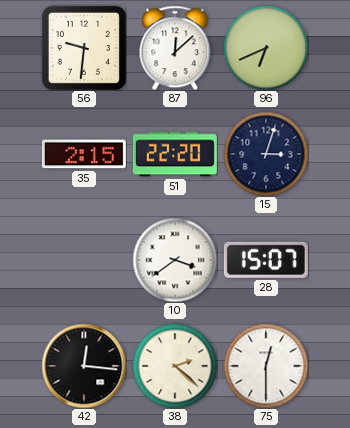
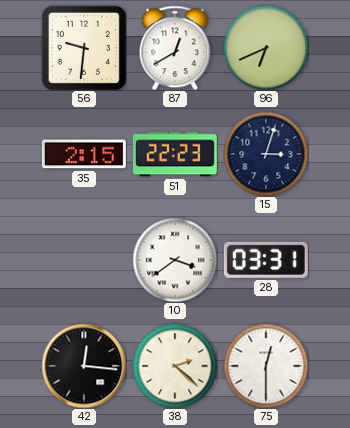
87: 12:08 -> 12:40 (175, 48)
51: 22:20 -> 22:23 (175, 154)
28: 15:07 -> 03:31 (266, 260)
